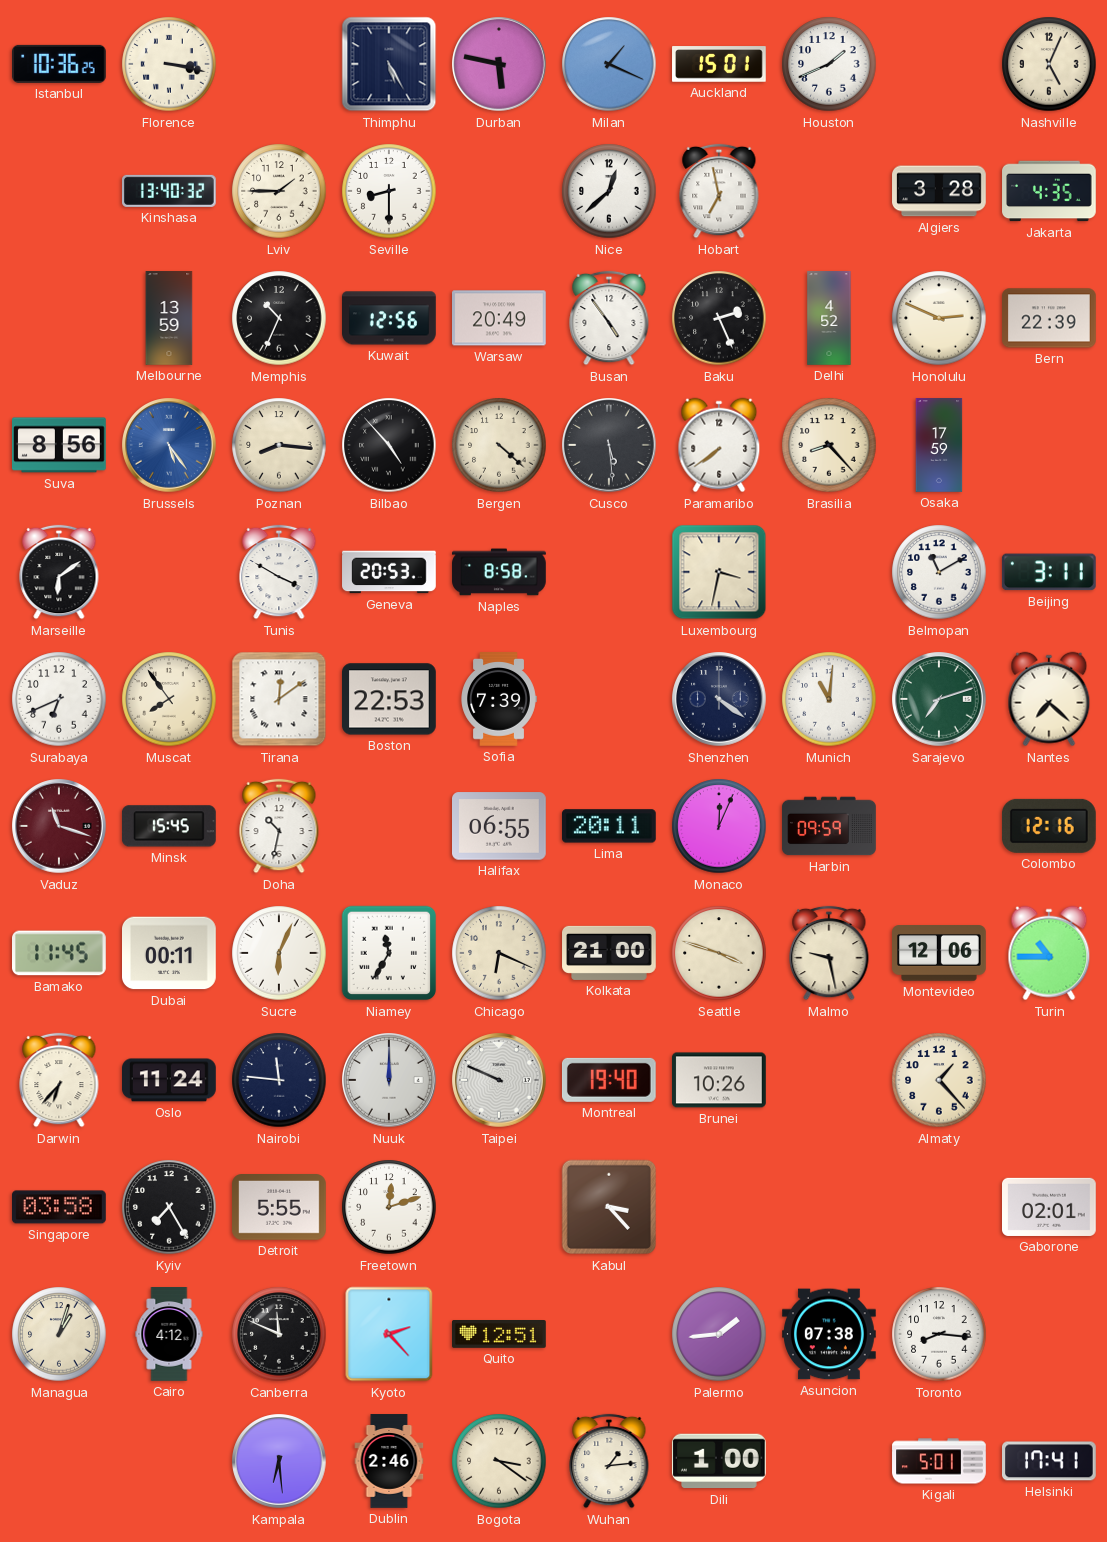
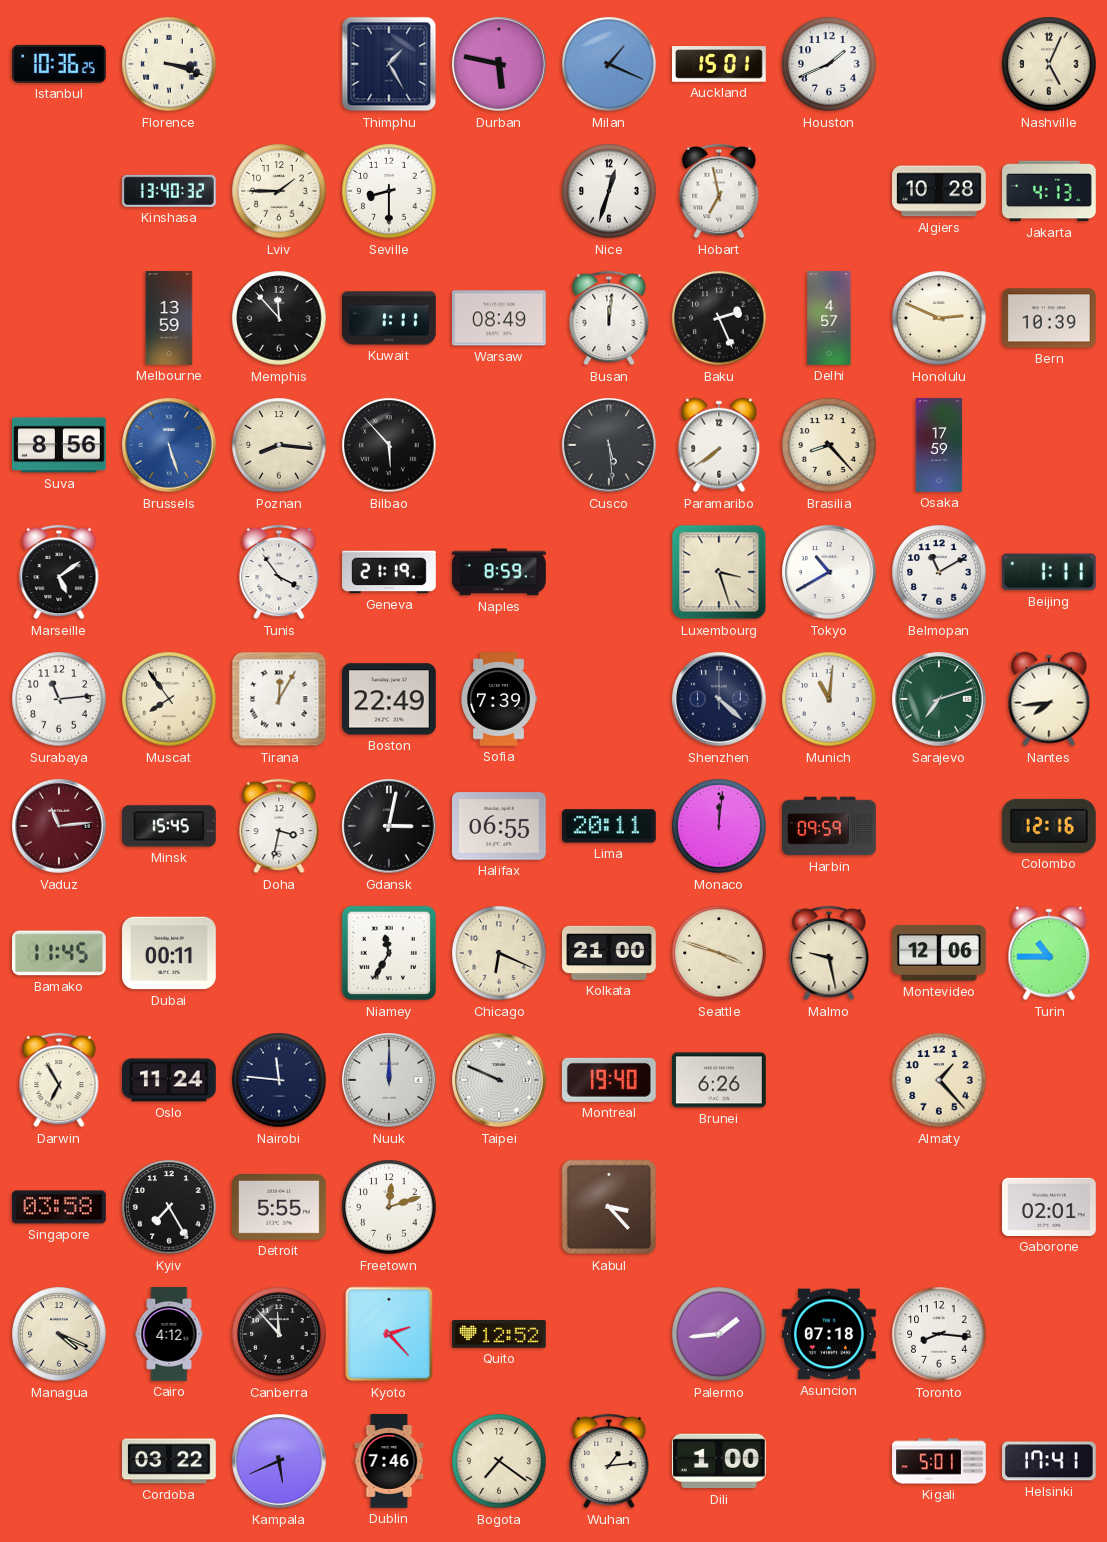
Florence: 3:17 -> 3:18 (169, 64)
Thimphu: 5:25 -> 1:25 (389, 64)
Nice: 12:38 -> 12:33 (609, 191)
Algiers: 3:28 -> 10:28 (939, 191)
Jakarta: 4:35 -> 4:13 (1049, 191)
Memphis: 10:34 -> 11:53 (279, 318)
Kuwait: 12:56 -> 1:11 (390, 318)
Warsaw: 20:49 -> 08:49 (500, 318)
Busan: 4:54 -> 12:01 (609, 318)
Delhi: 4:52 -> 4:57 (829, 318)
Bern: 22:39 -> 10:39 (1050, 318)
Brussels: 5:24 -> 5:27 (169, 445)
Bilbao: 4:53 -> 5:53 (389, 445)
Bergen: 4:22 -> none (499, 445)
Marseille: 6:09 -> 5:09 (59, 572)
Tunis: 3:50 -> 3:54 (279, 572)
Geneva: 20:53 -> 21:19 (389, 572)
Naples: 8:58 -> 8:59 (499, 572)
Luxembourg: 3:32 -> 3:27 (719, 572)
Tokyo: none -> 10:40 (829, 572)
Beijing: 3:11 -> 1:11 (1049, 572)
Surabaya: 6:41 -> 11:14 (59, 699)
Tirana: 12:09 -> 12:05 (279, 699)
Boston: 22:53 -> 22:49 (390, 699)
Shenzhen: 4:21 -> 4:22 (719, 699)
Nantes: 7:22 -> 7:44 (1049, 699)
Vaduz: 11:18 -> 11:14 (59, 826)
Doha: 10:32 -> 3:32 (279, 826)
Gdansk: none -> 3:02 (389, 826)
Monaco: 12:04 -> 12:01 (719, 826)
Sucre: 6:04 -> none (279, 953)
Darwin: 6:37 -> 6:55 (59, 1080)
Brunei: 10:26 -> 6:26 (720, 1080)
Managua: 1:03 -> 4:19 (59, 1334)
Canberra: 11:49 -> 11:53 (279, 1334)
Quito: 12:51 -> 12:52 (499, 1335)
Asuncion: 07:38 -> 07:18 (830, 1334)
Cordoba: none -> 03:22 (170, 1461)
Kampala: 6:29 -> 5:41 (279, 1461)
Dublin: 2:46 -> 7:46 (389, 1461)
Bogota: 3:21 -> 7:21 (499, 1461)
